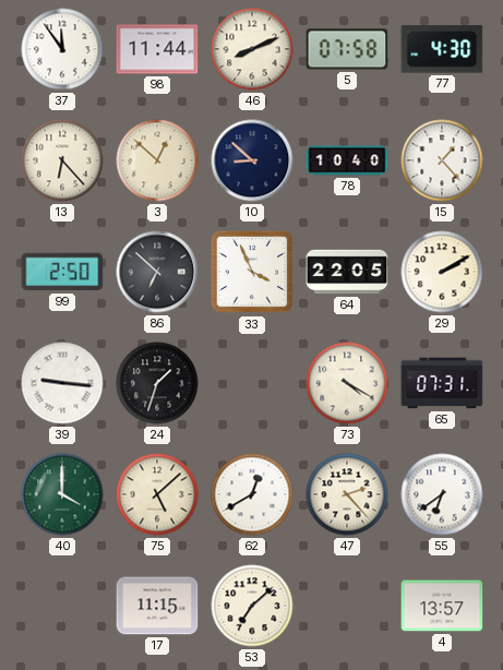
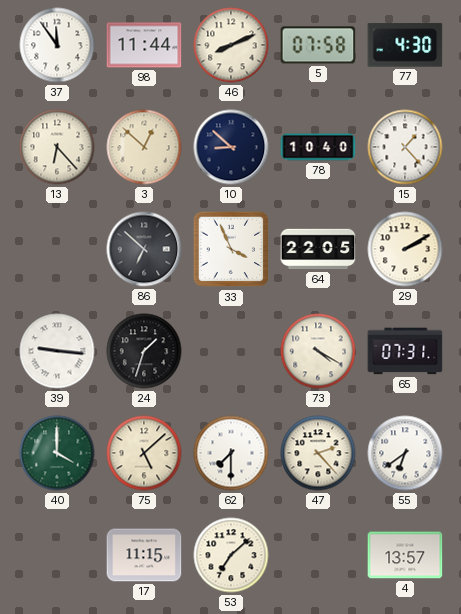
99: 2:50 -> none (62, 272)
62: 12:40 -> 7:30 (231, 453)
